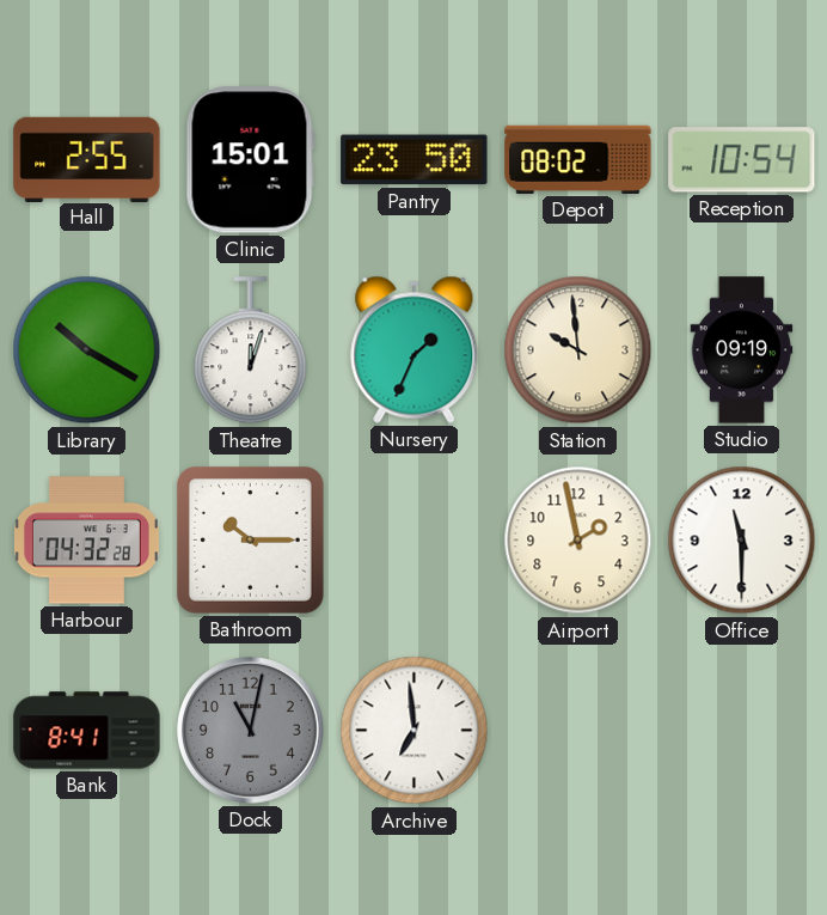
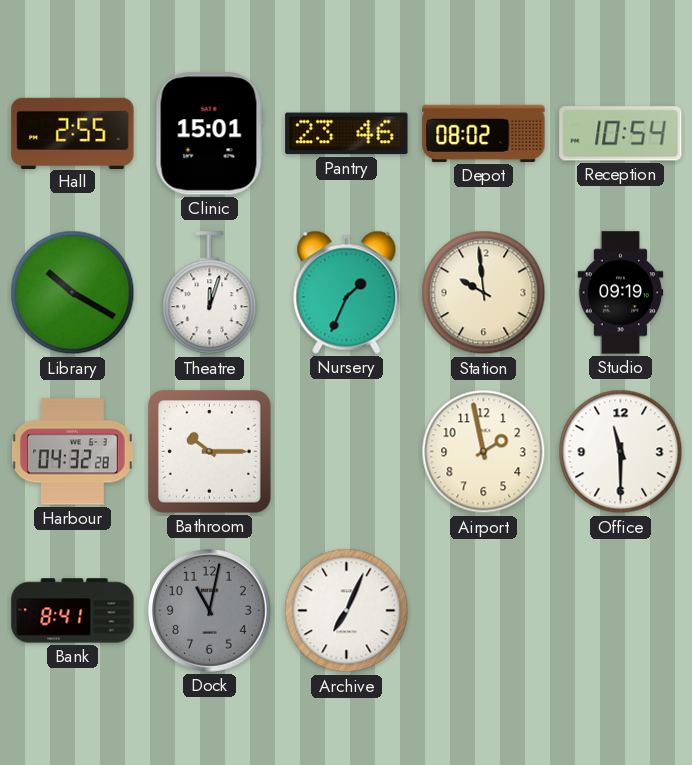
Pantry: 23:50 -> 23:46 (347, 134)
Archive: 6:59 -> 7:04 (347, 611)
